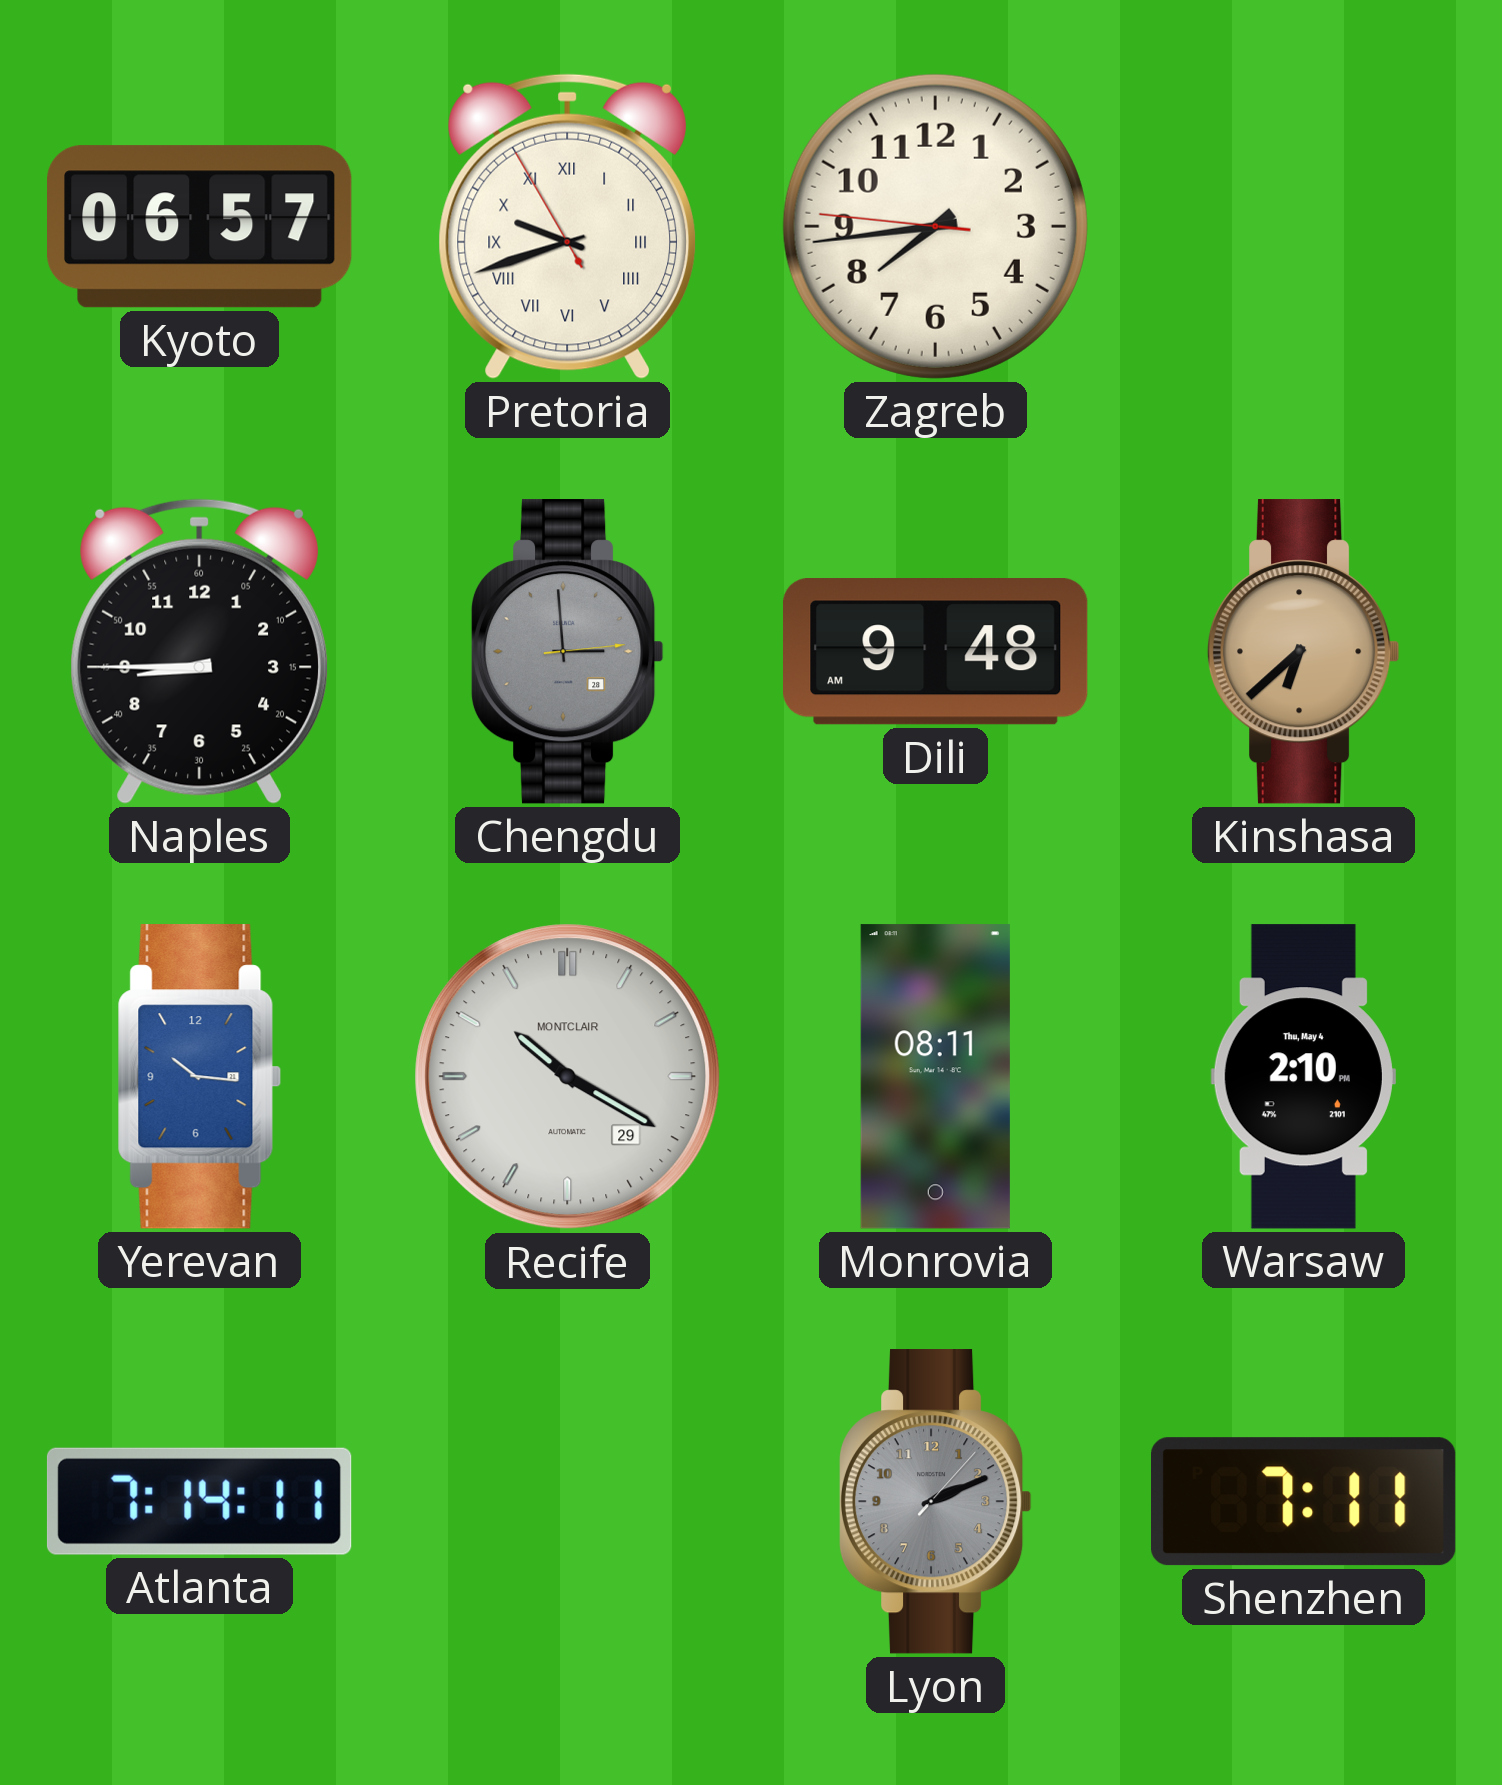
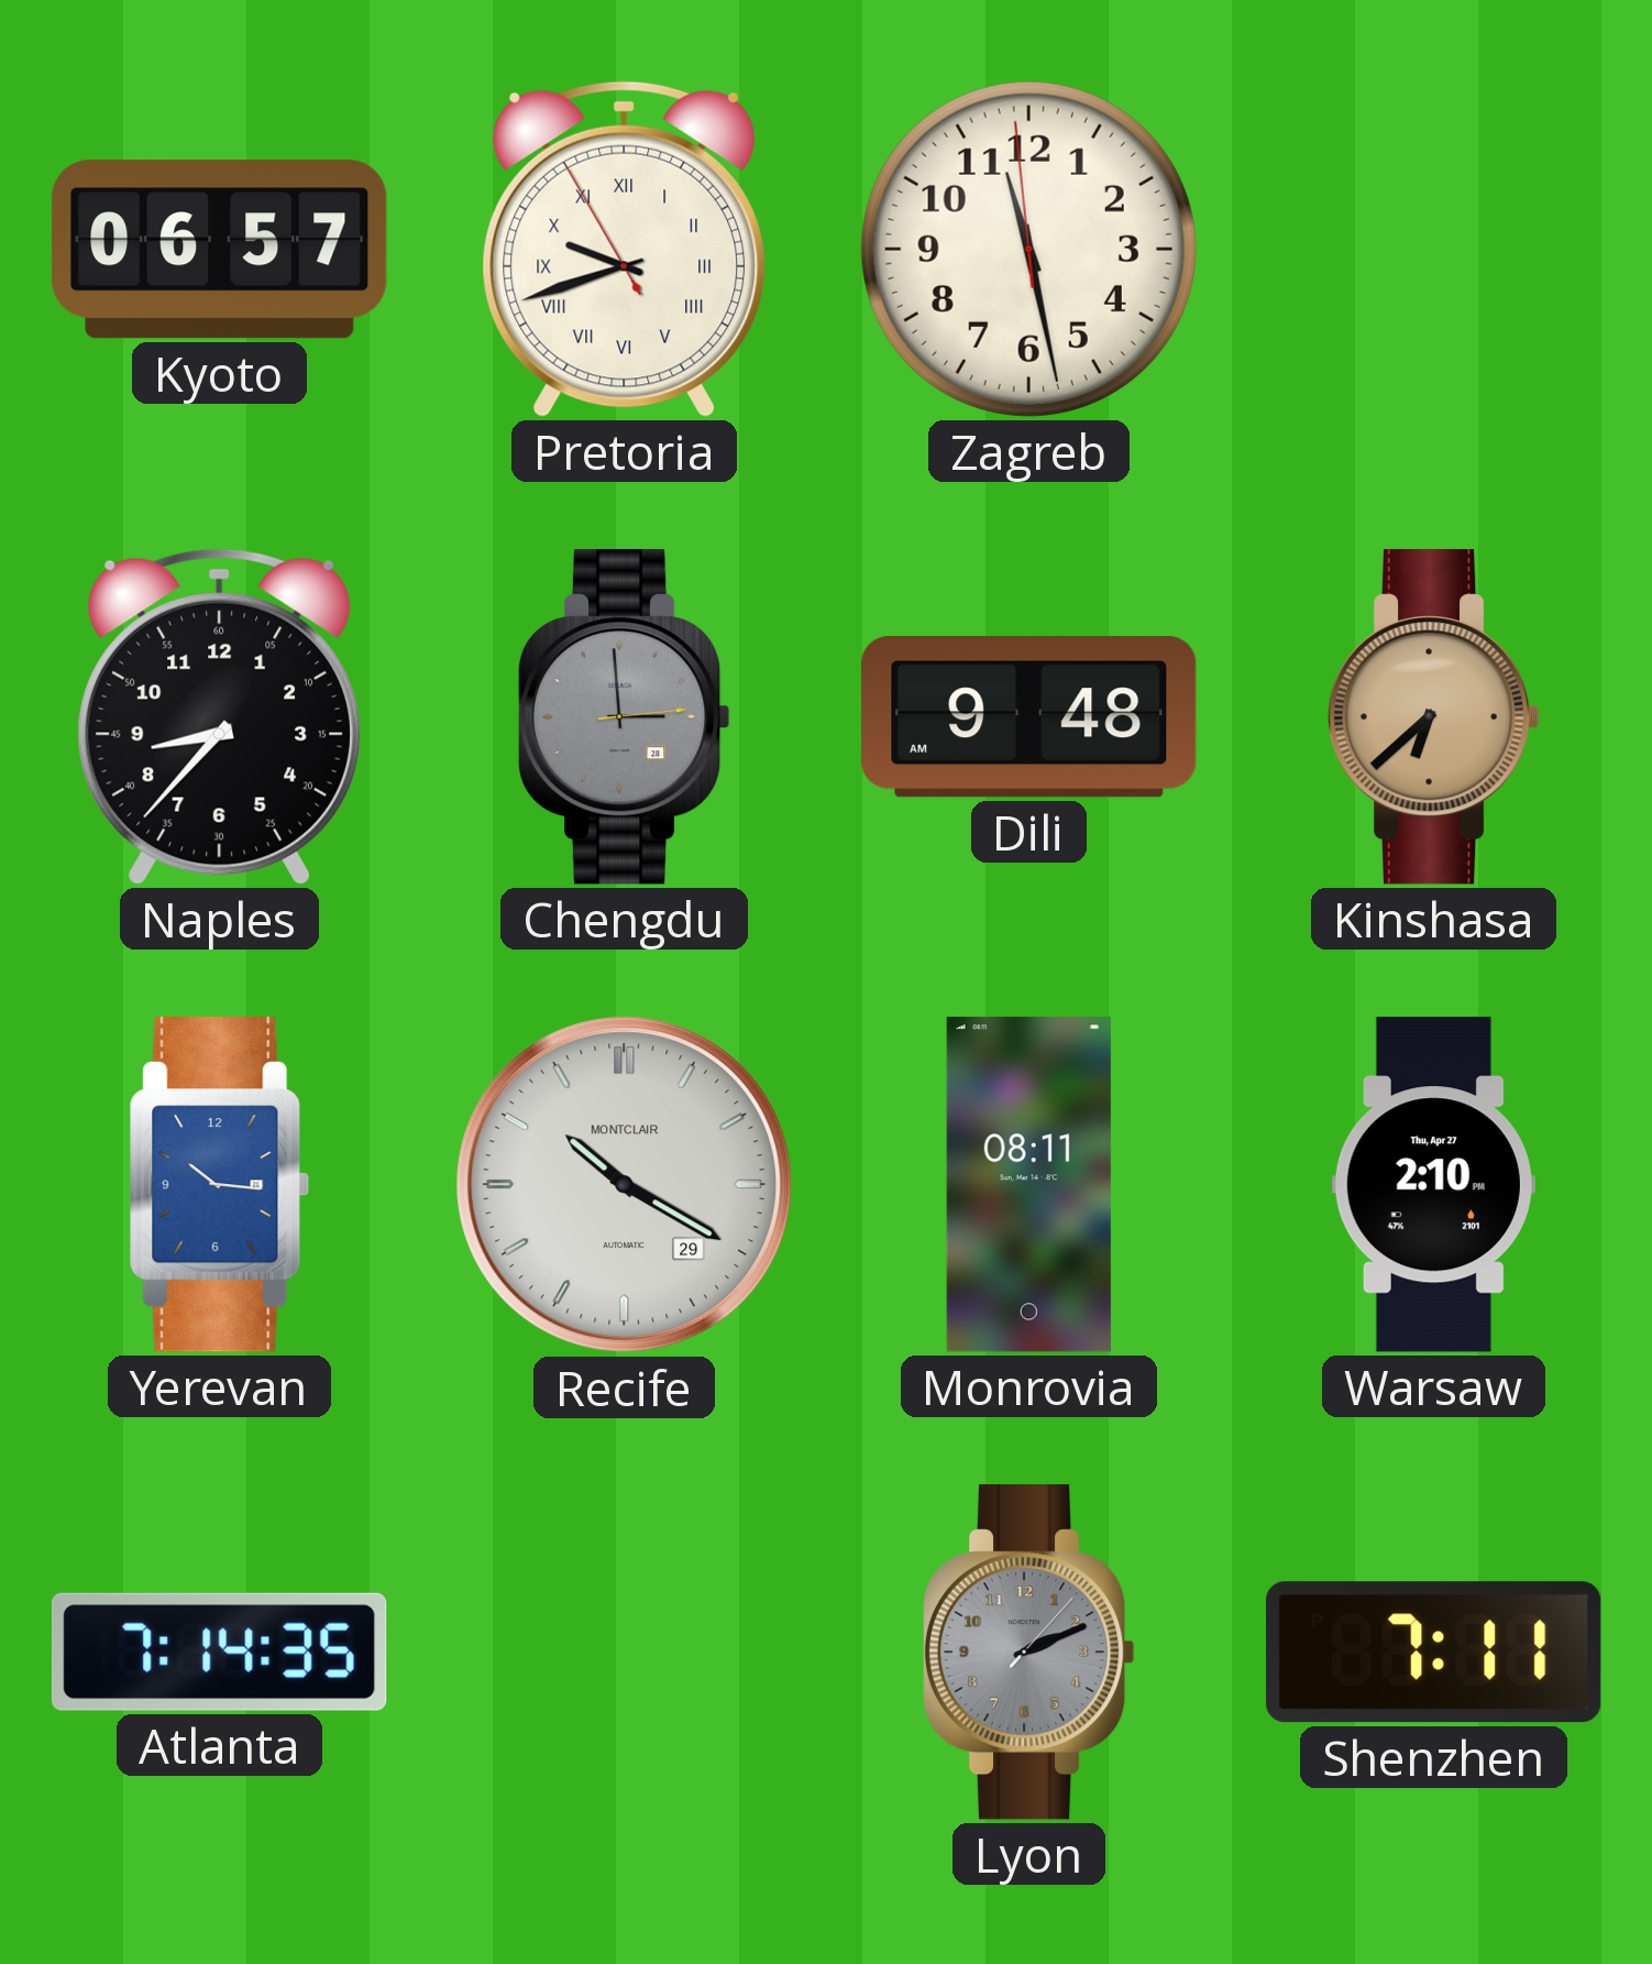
Zagreb: 7:43 -> 11:27 (1028, 249)
Naples: 8:45 -> 8:37 (219, 716)
Warsaw date: Thu, May 4 -> Thu, Apr 27 (1433, 1185)
Atlanta: 7:14:11 -> 7:14:35 (219, 1652)
